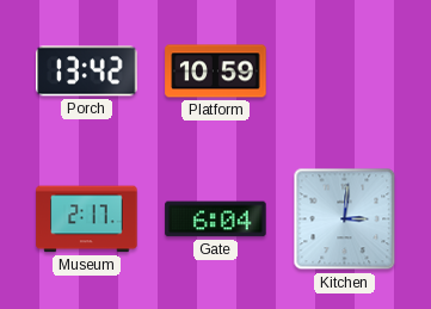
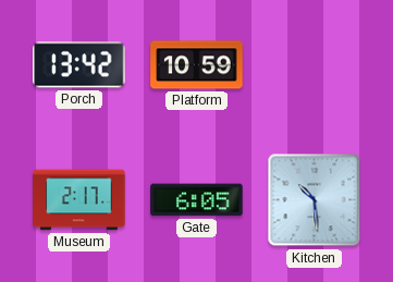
Gate: 6:04 -> 6:05 (197, 200)
Kitchen: 3:01 -> 10:29 (315, 200)
